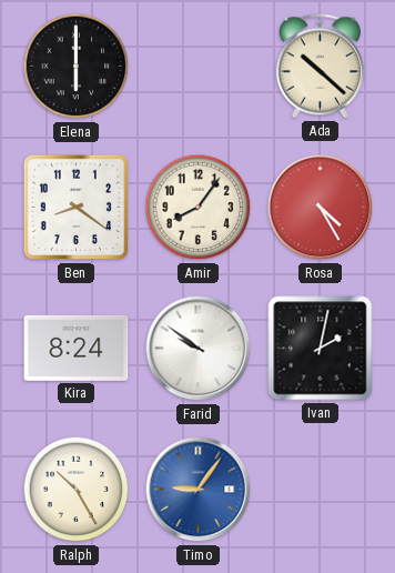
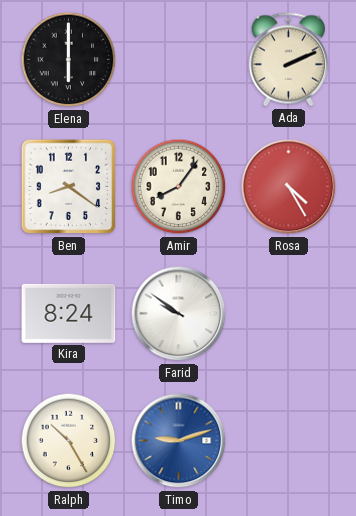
Ada: 10:22 -> 2:11 (288, 60)
Ivan: 2:02 -> none (321, 349)
Timo: 9:06 -> 9:12 (179, 441)
